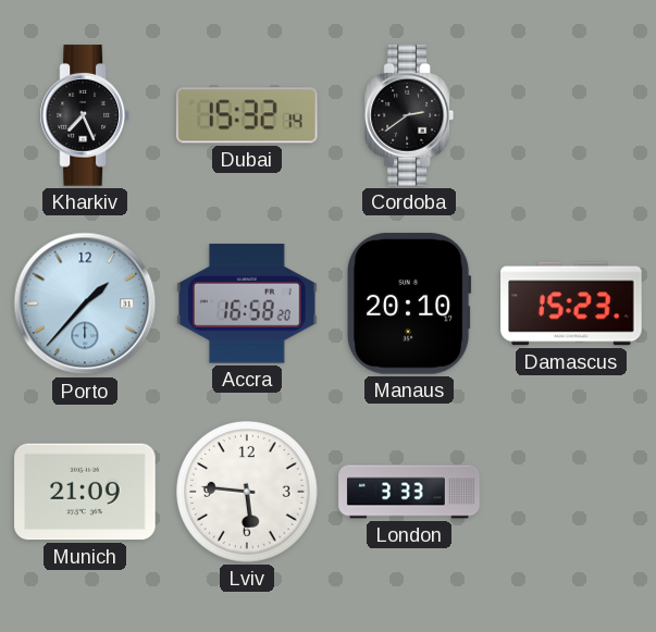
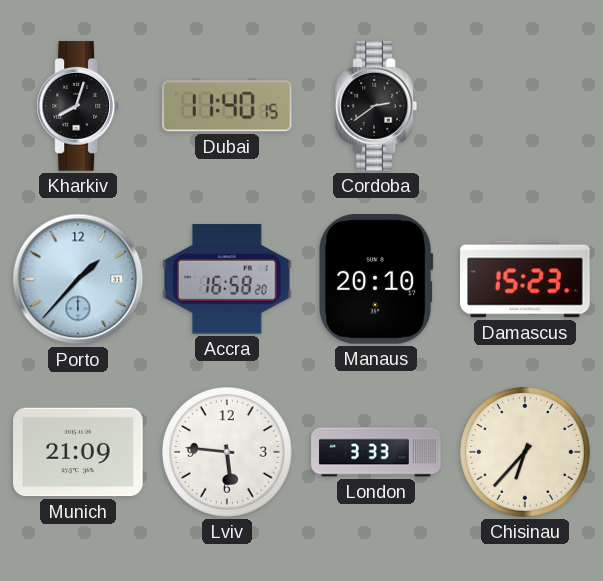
Kharkiv: 7:26 -> 8:03 (78, 106)
Dubai: 15:32 -> 11:40 (227, 106)
Chisinau: none -> 6:37 (526, 453)
